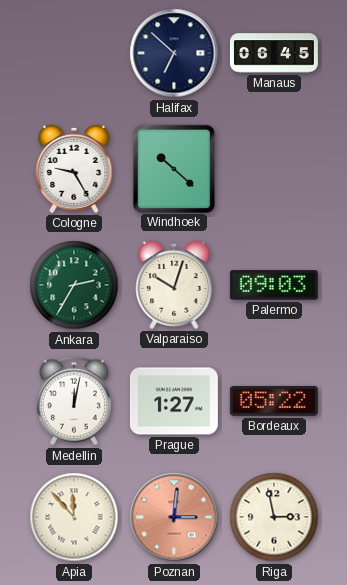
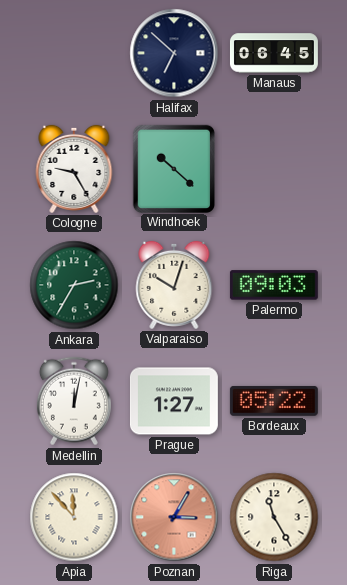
Poznan: 3:01 -> 3:05 (174, 517)
Riga: 2:58 -> 11:25 (274, 517)
